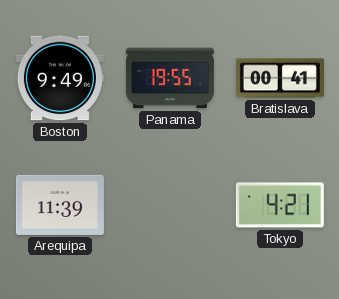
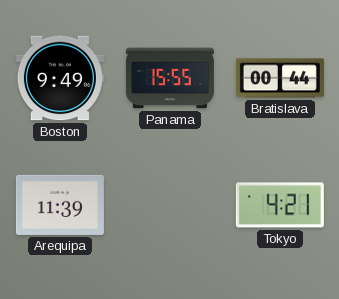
Panama: 19:55 -> 15:55 (170, 78)
Bratislava: 00:41 -> 00:44 (280, 78)
